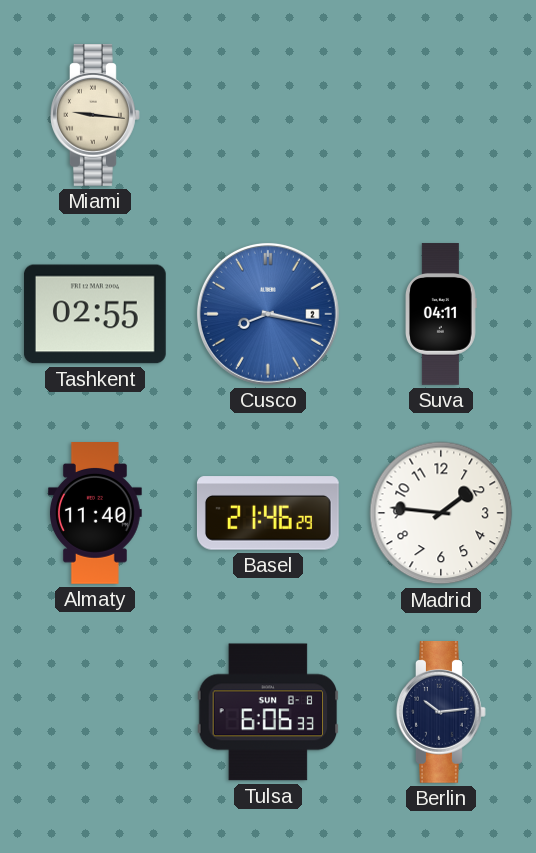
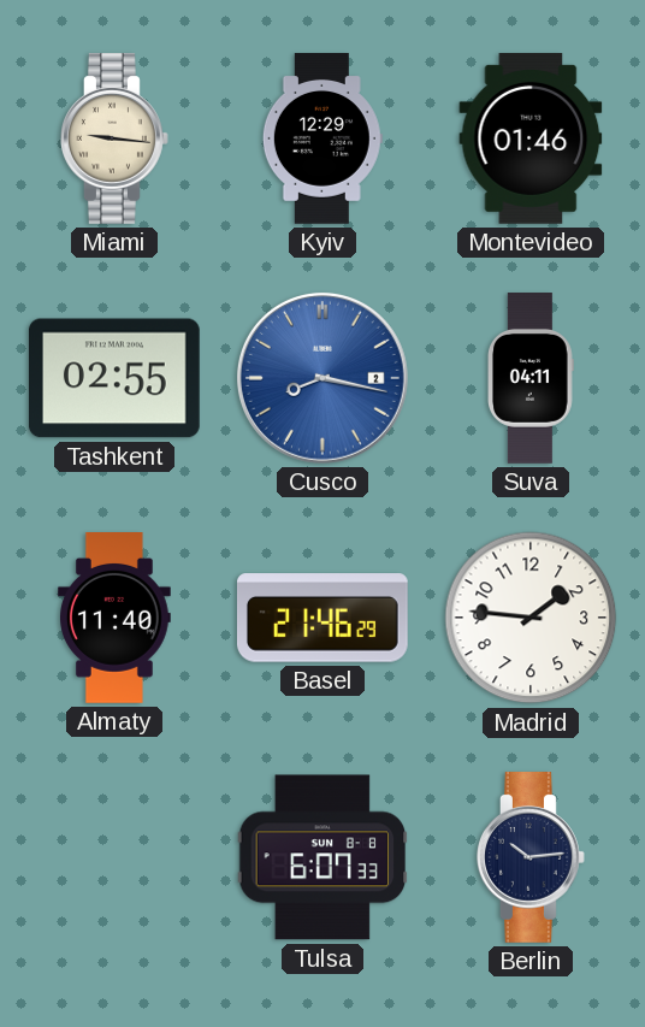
Kyiv: none -> 12:29 (322, 140)
Montevideo: none -> 01:46 (531, 140)
Tulsa: 6:06 -> 6:07 (322, 857)
